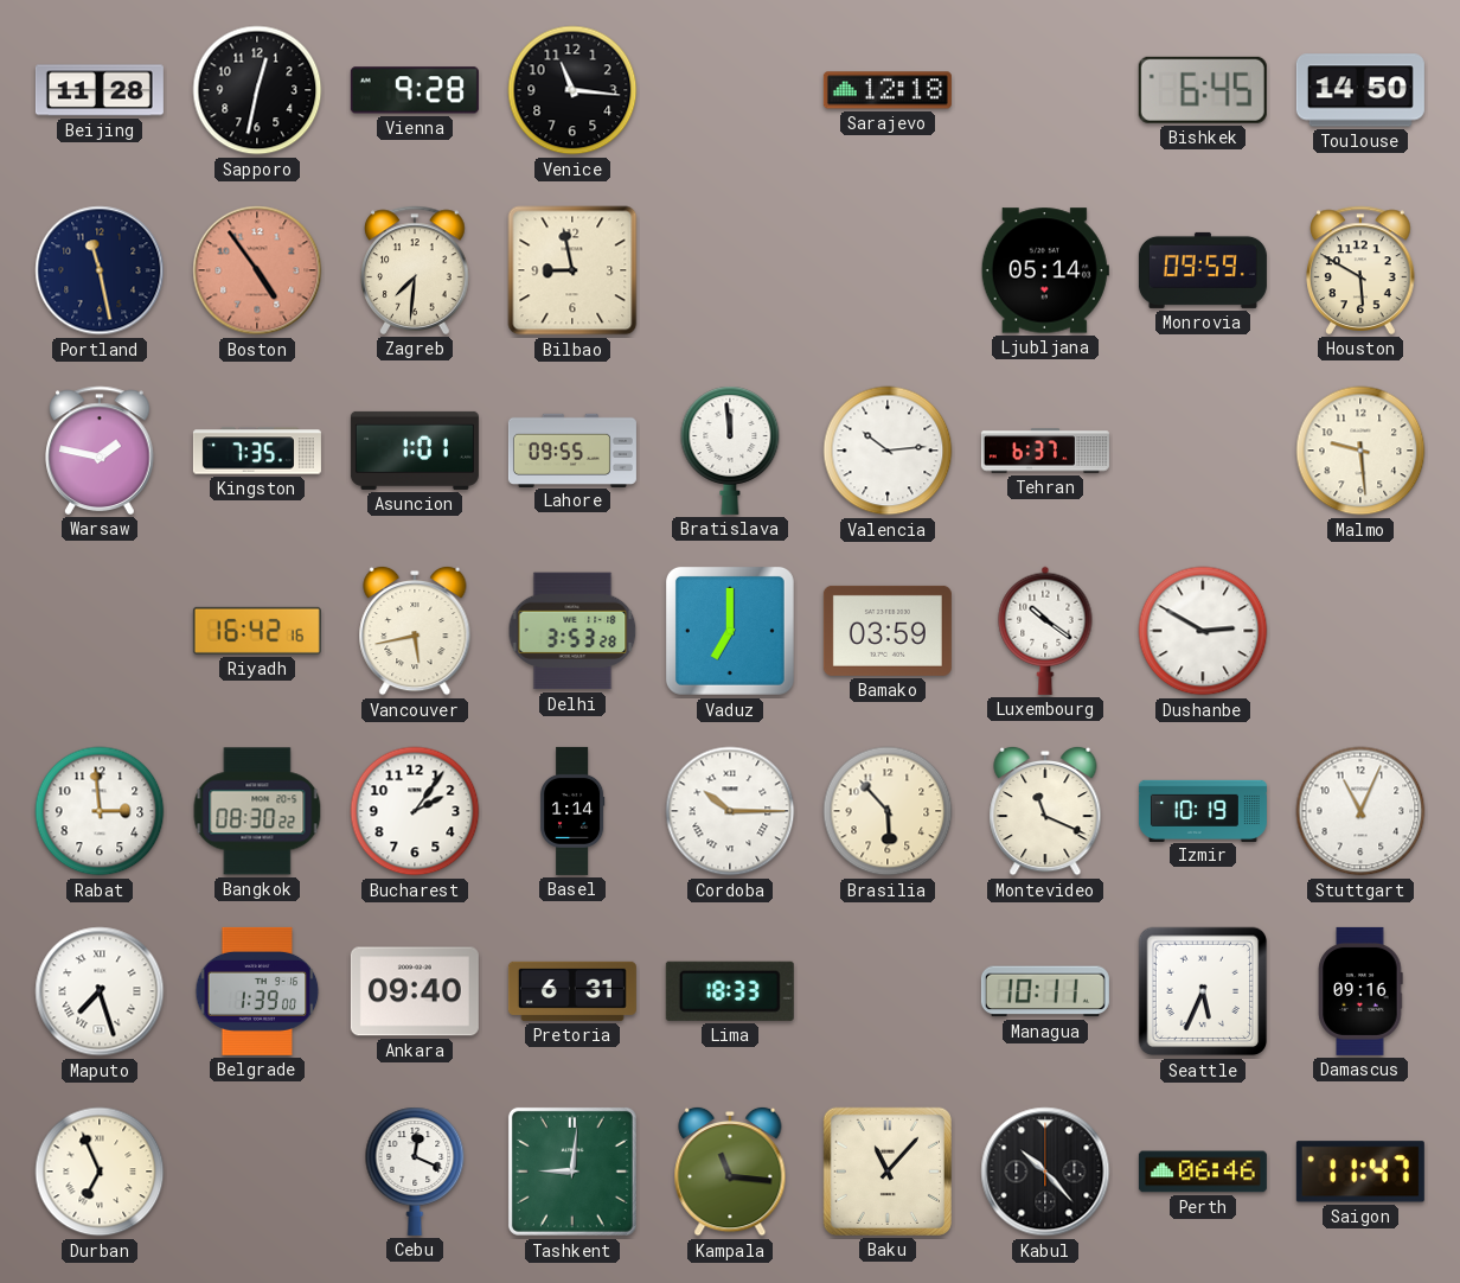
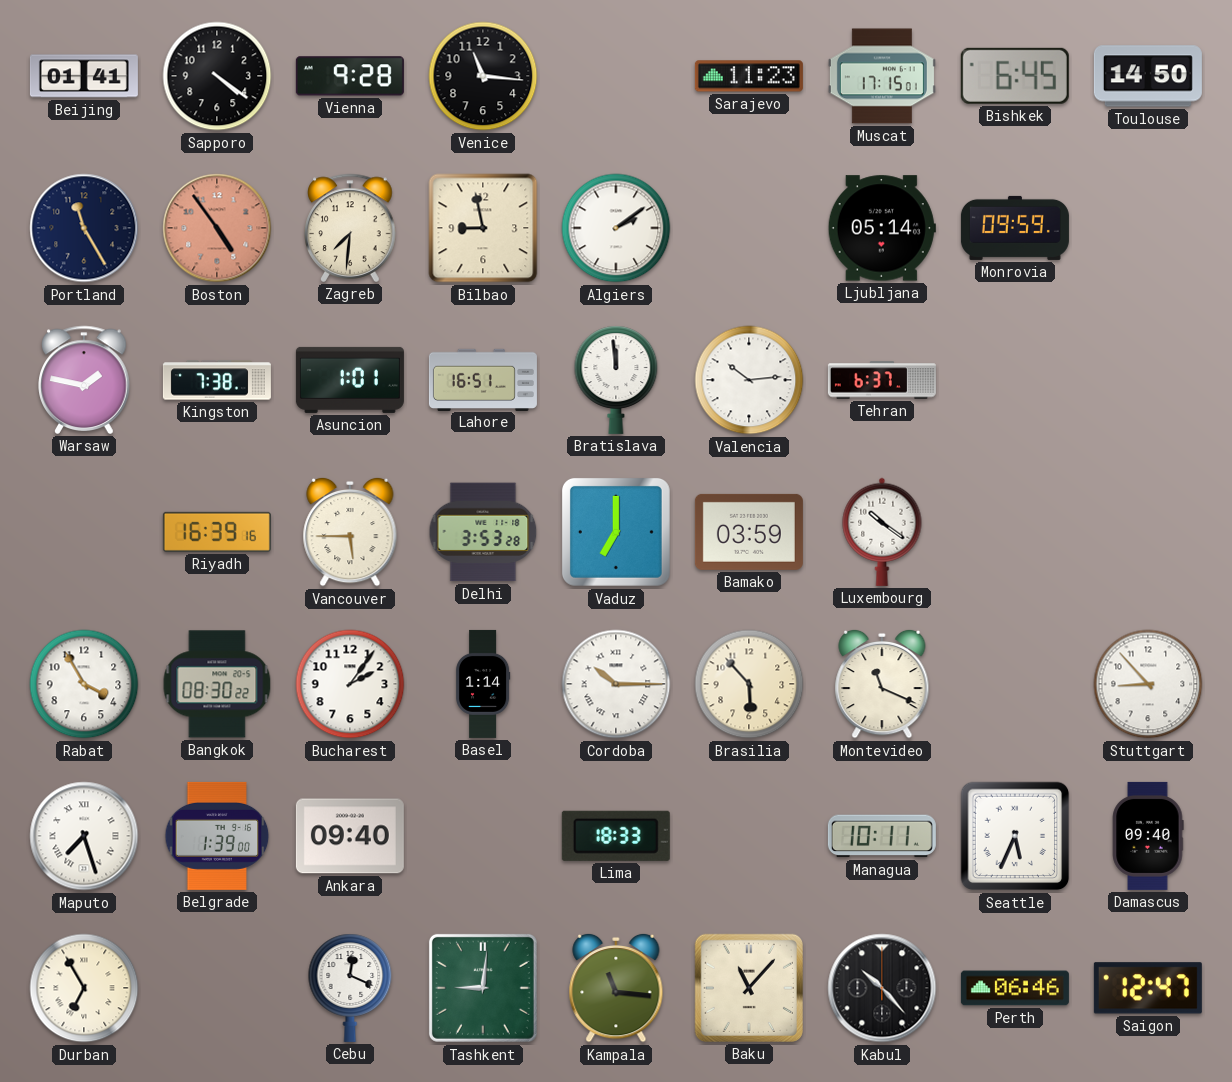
Beijing: 11:28 -> 01:41 (84, 76)
Sapporo: 12:32 -> 4:21 (217, 76)
Sarajevo: 12:18 -> 11:23 (749, 76)
Muscat: none -> 17:15 (882, 76)
Portland: 11:28 -> 11:25 (84, 228)
Algiers: none -> 2:09 (616, 228)
Houston: 5:50 -> none (1360, 270)
Kingston: 7:35 -> 7:38 (217, 380)
Lahore: 09:55 -> 16:51 (483, 379)
Malmo: 9:29 -> none (1360, 451)
Riyadh: 16:42 -> 16:39 (217, 532)
Vancouver: 5:43 -> 5:45 (350, 532)
Dushanbe: 2:50 -> none (1203, 631)
Rabat: 2:59 -> 3:55 (84, 684)
Izmir: 10:19 -> none (1203, 810)
Stuttgart: 11:04 -> 8:53 (1148, 684)
Pretoria: 6:31 -> none (572, 991)
Damascus: 09:16 -> 09:40 (1148, 836)
Durban: 6:56 -> 6:55 (84, 988)
Saigon: 11:47 -> 12:47 (1148, 988)
